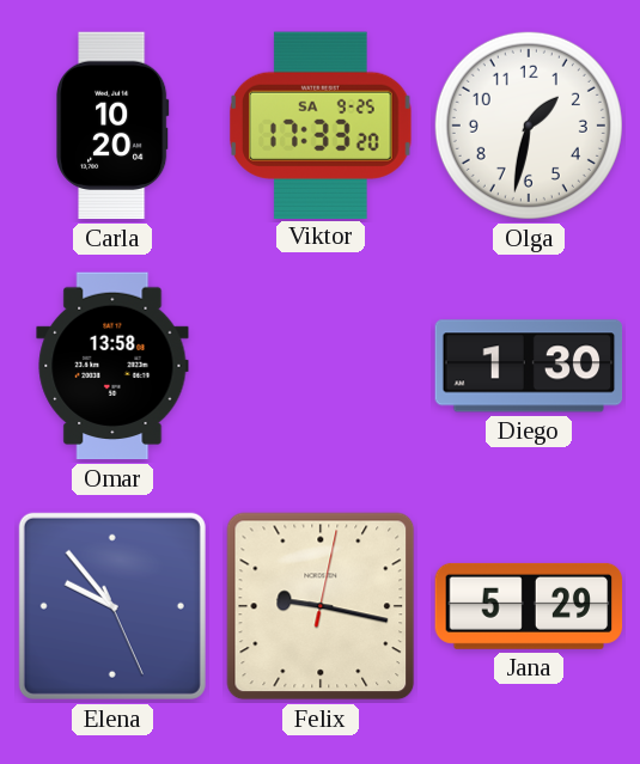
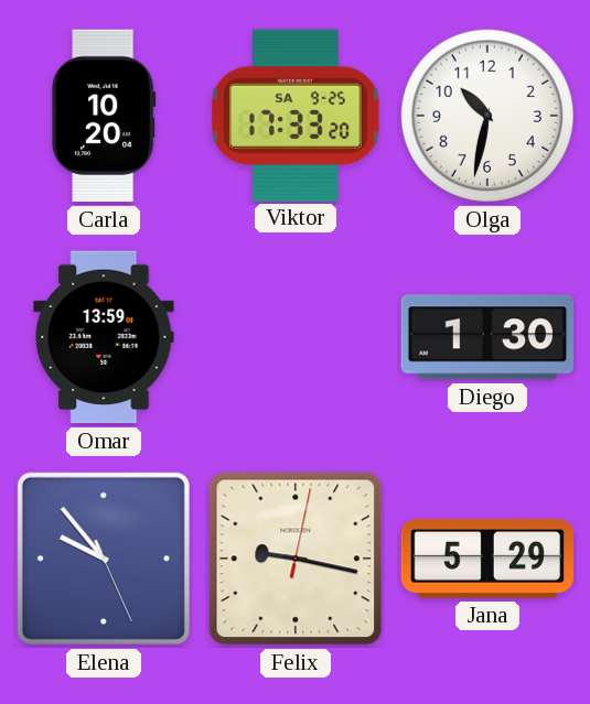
Olga: 1:32 -> 10:32 (487, 116)
Omar: 13:58 -> 13:59 (104, 337)
